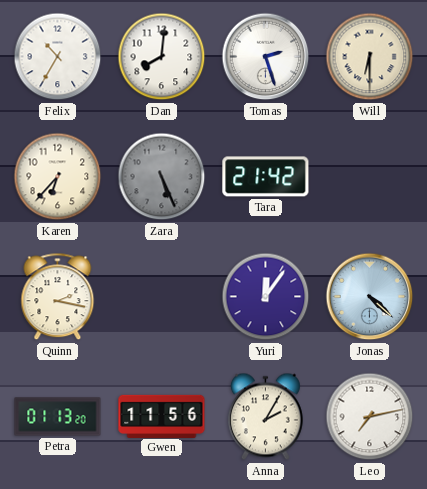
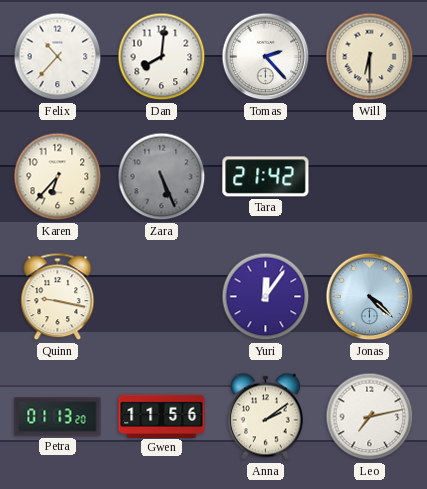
Felix: 10:35 -> 10:37 (58, 57)
Tomas: 2:27 -> 2:23 (266, 57)
Quinn: 2:17 -> 9:17 (58, 297)
Anna: 2:05 -> 2:09 (265, 417)
